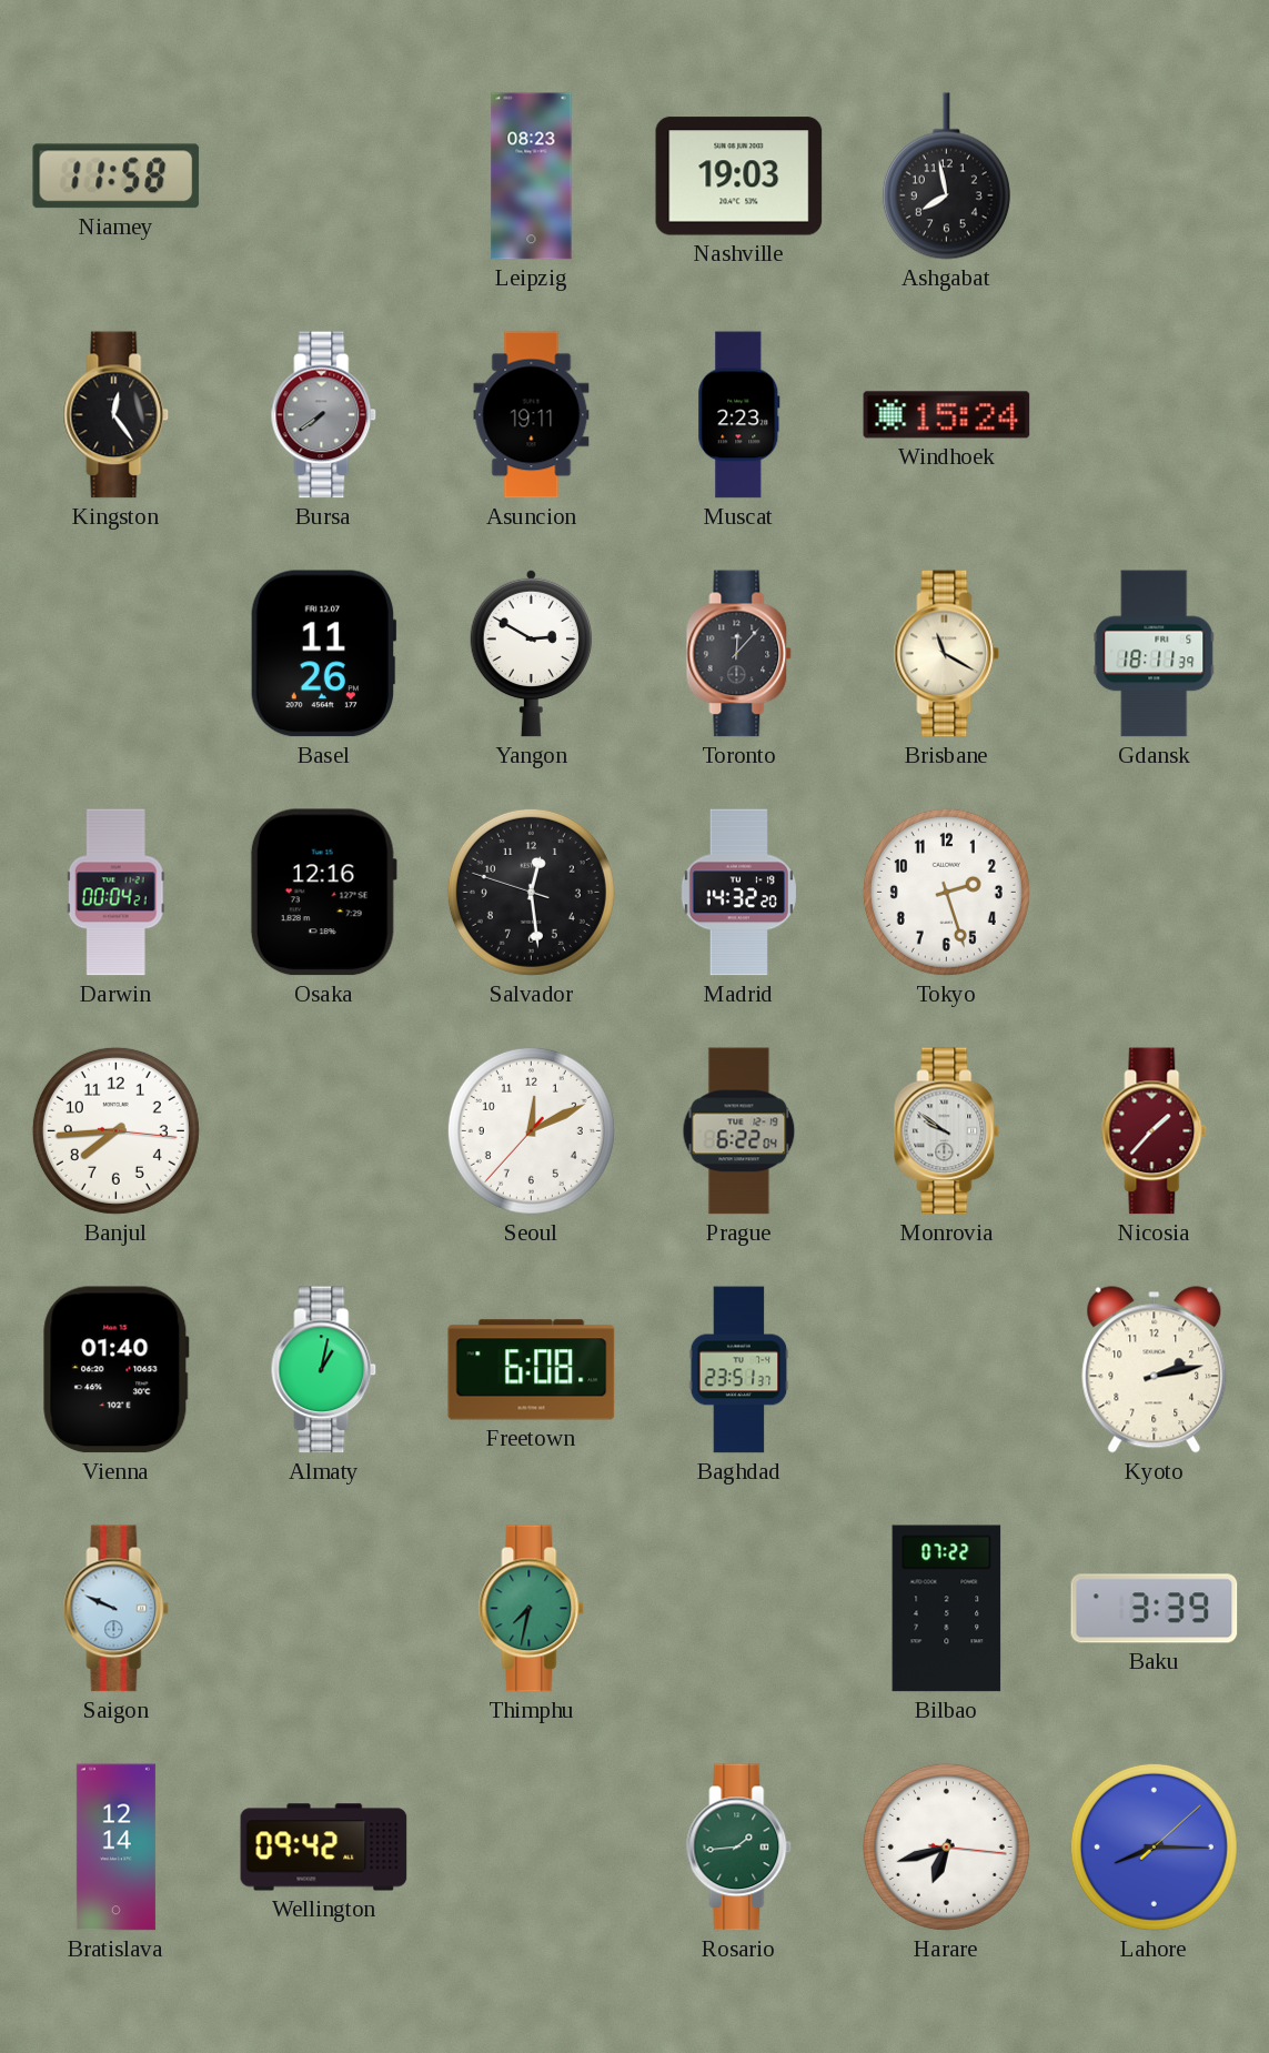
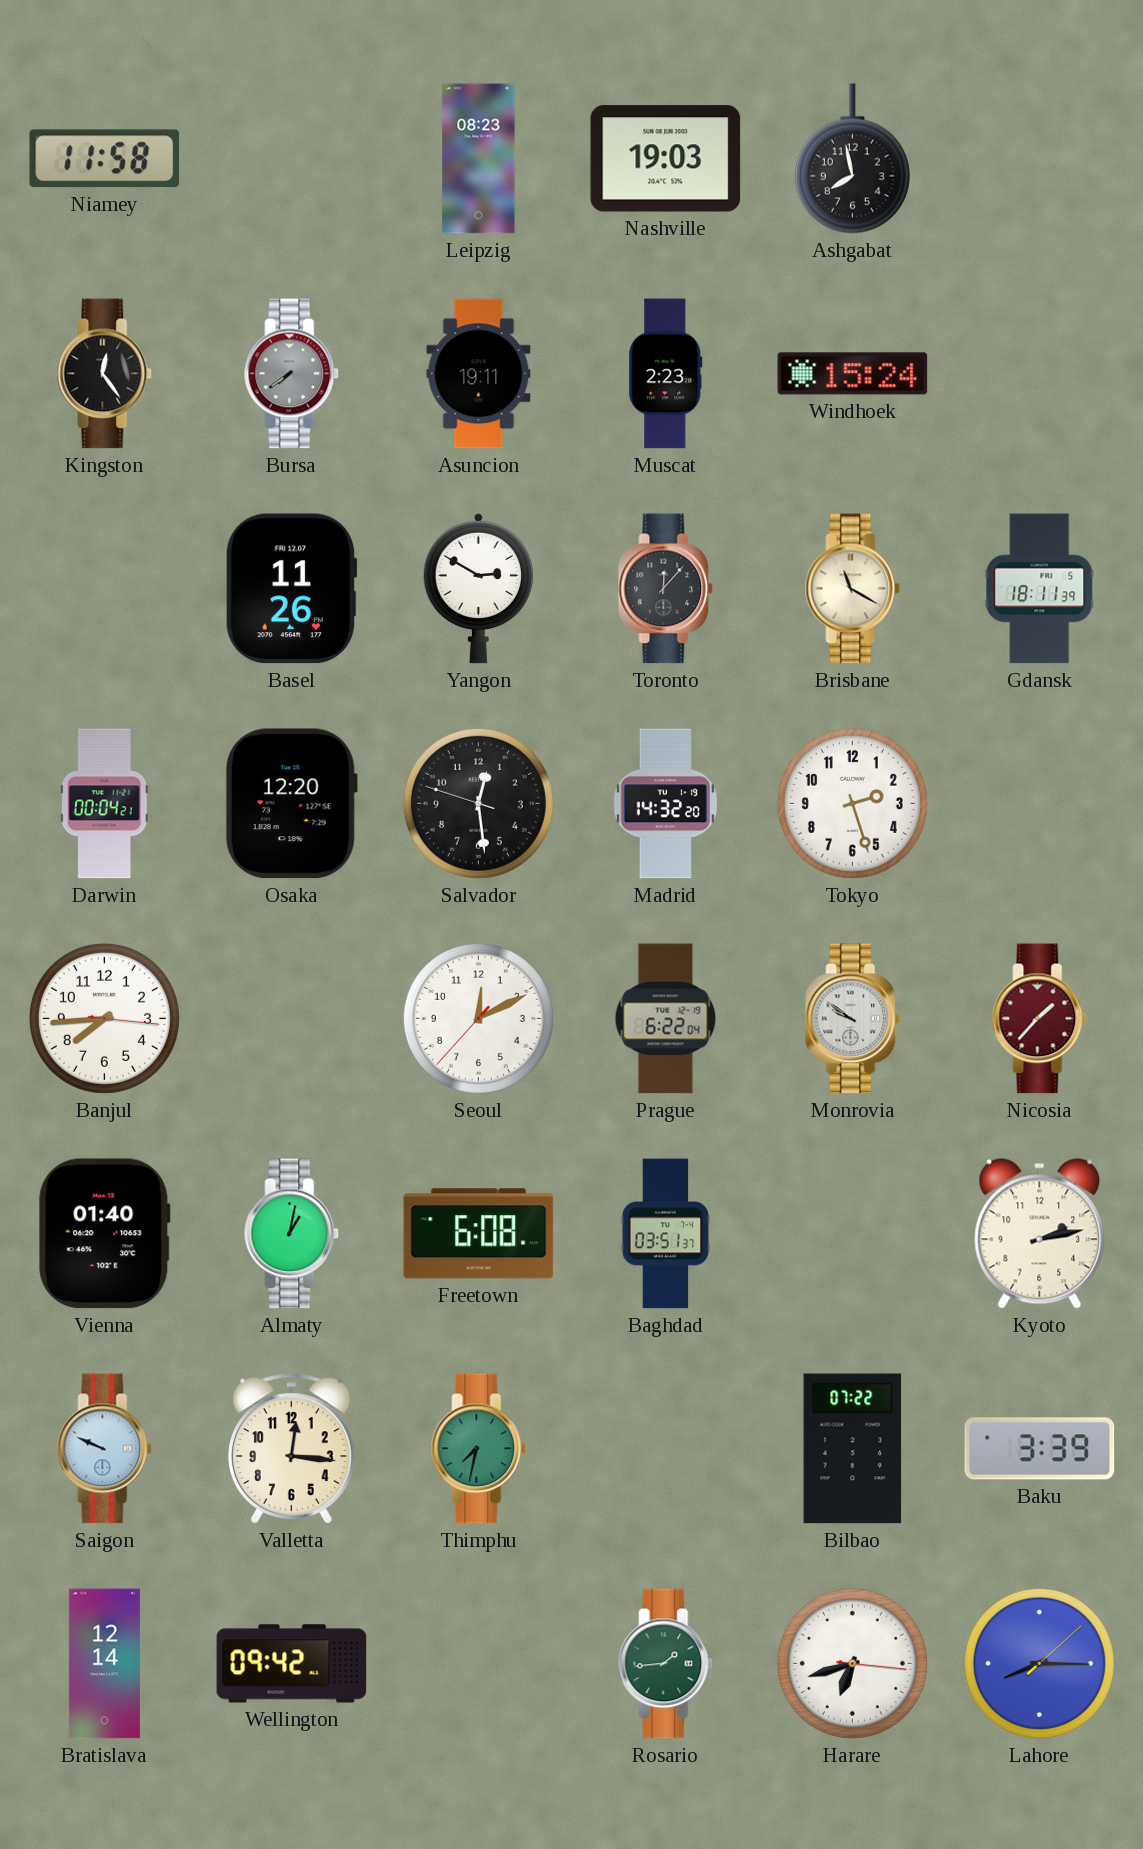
Osaka: 12:16 -> 12:20 (291, 804)
Baghdad: 23:51 -> 03:51 (666, 1234)
Valletta: none -> 12:16 (291, 1449)
